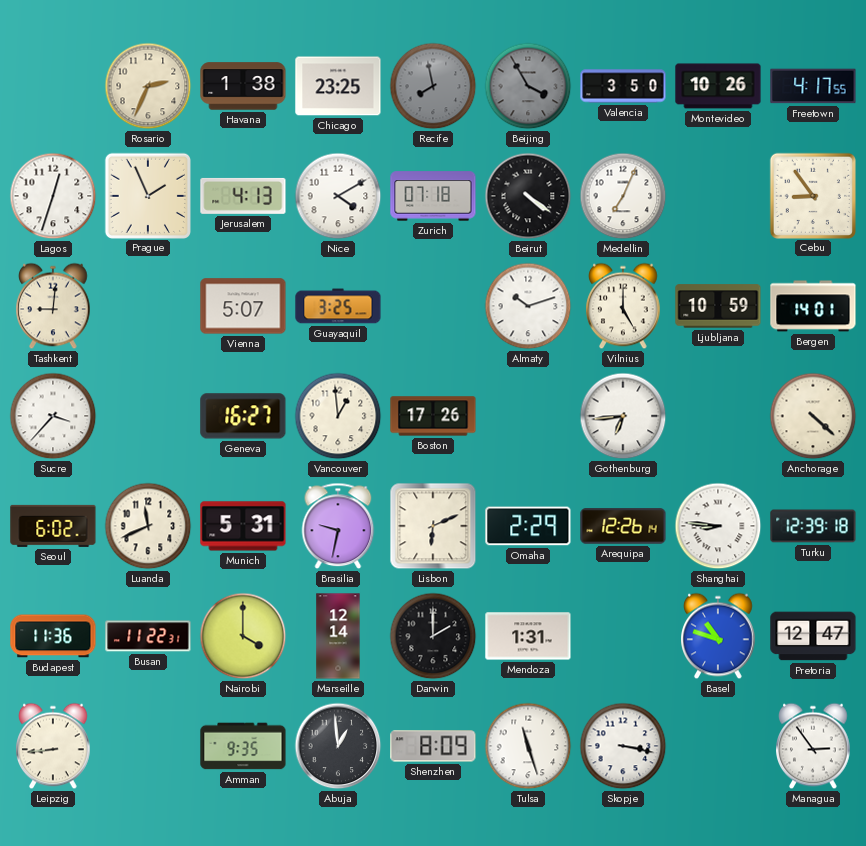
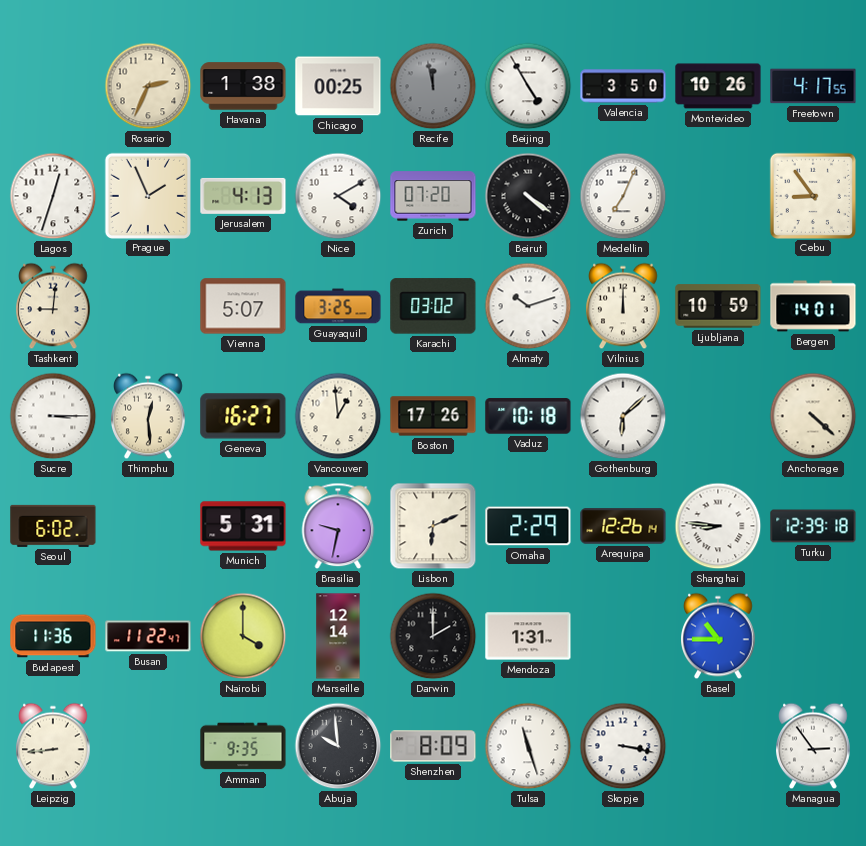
Chicago: 23:25 -> 00:25 (338, 86)
Recife: 7:58 -> 11:58 (433, 86)
Beijing: 3:55 -> 4:55 (528, 86)
Beijing dial: grey -> white (528, 86)
Zurich: 07:18 -> 07:20 (433, 196)
Karachi: none -> 03:02 (433, 306)
Vilnius: 5:00 -> 12:00 (624, 306)
Sucre: 3:37 -> 3:15 (53, 416)
Thimphu: none -> 12:29 (149, 416)
Vaduz: none -> 10:18 (528, 416)
Gothenburg: 6:44 -> 6:08 (623, 416)
Luanda: 11:41 -> none (148, 526)
Busan: 11:22:31 -> 11:22:47 (148, 636)
Basel: 10:48 -> 10:45 (719, 636)
Pretoria: 12:47 -> none (813, 636)
Abuja: 12:59 -> 9:59 (338, 746)
